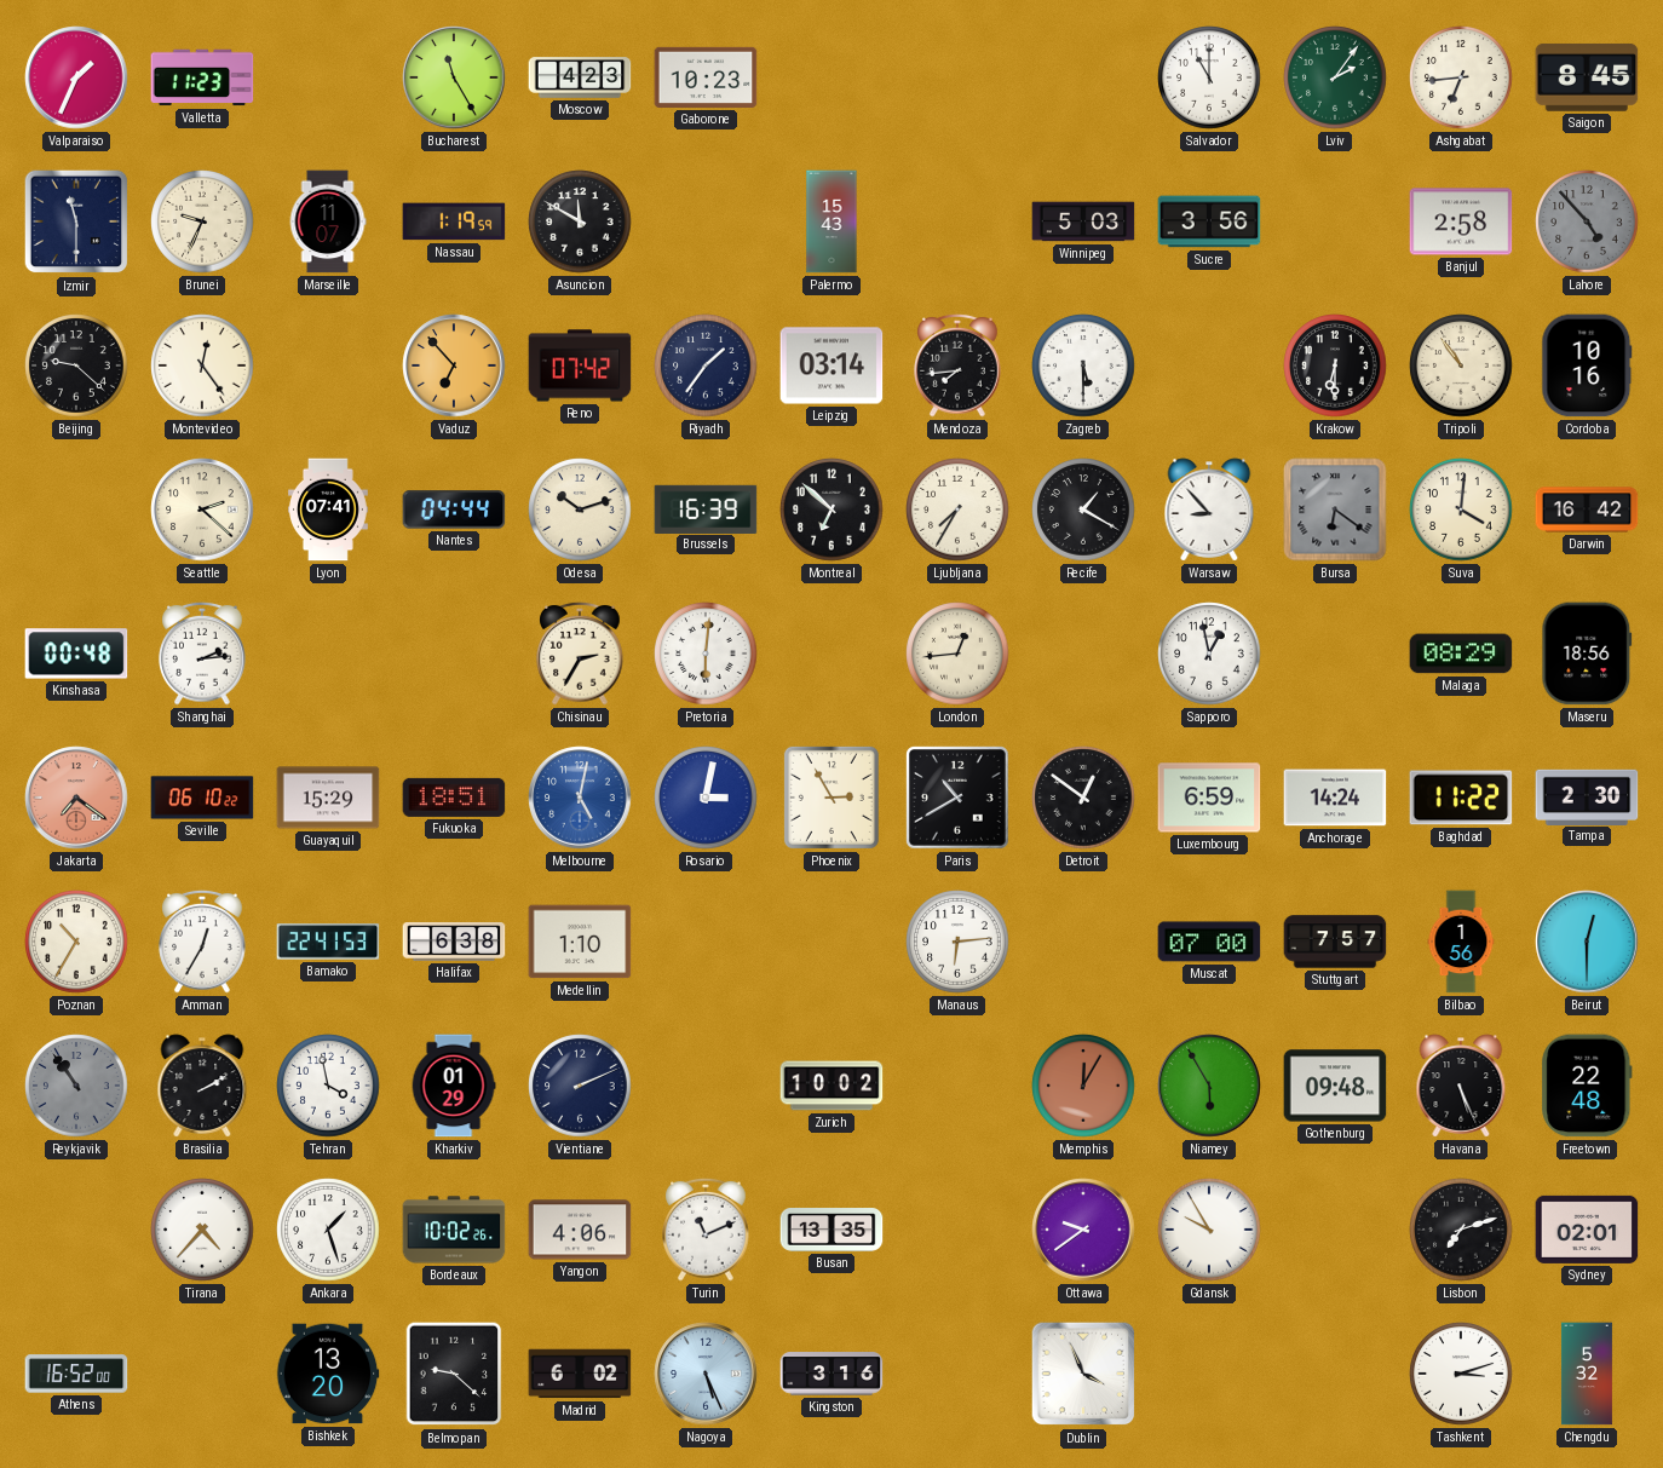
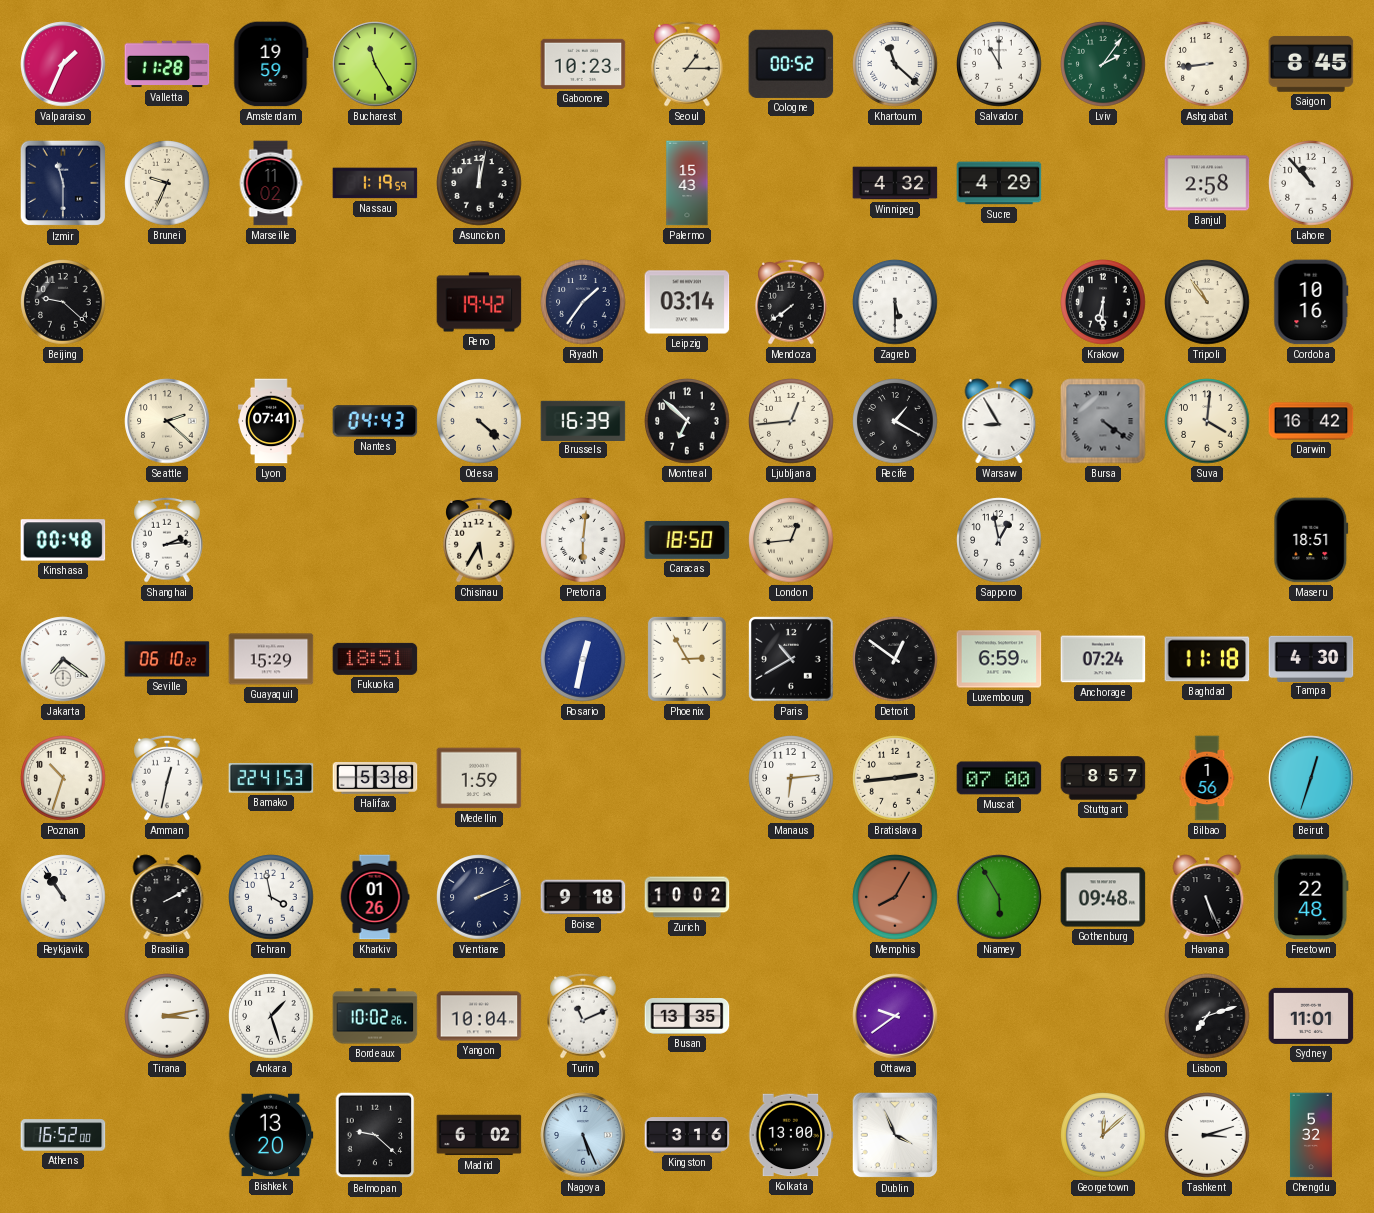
Valletta: 11:23 -> 11:28 (167, 64)
Amsterdam: none -> 19:59 (271, 64)
Moscow: 4:23 -> none (580, 77)
Seoul: none -> 1:15 (687, 64)
Cologne: none -> 00:52 (791, 64)
Khartoum: none -> 11:22 (895, 64)
Ashgabat: 6:44 -> 8:44 (1207, 64)
Marseille: 11:07 -> 11:02 (271, 183)
Asuncion: 11:50 -> 12:02 (479, 183)
Winnipeg: 5:03 -> 4:32 (895, 183)
Sucre: 3:56 -> 4:29 (999, 183)
Lahore: 4:53 -> 10:53 (1311, 183)
Lahore dial: grey -> white (1311, 183)
Montevideo: 12:24 -> none (202, 365)
Vaduz: 6:53 -> none (454, 365)
Reno: 07:42 -> 19:42 (479, 302)
Mendoza: 7:44 -> 7:39 (791, 302)
Nantes: 04:44 -> 04:43 (375, 421)
Odesa: 10:12 -> 4:22 (479, 421)
Ljubljana: 7:35 -> 12:44 (791, 421)
Warsaw: 8:53 -> 8:55 (999, 421)
Bursa: 6:21 -> 4:21 (1103, 421)
Chisinau: 2:35 -> 5:35 (479, 540)
Caracas: none -> 18:50 (687, 540)
Malaga: 08:29 -> none (1461, 654)
Maseru: 18:56 -> 18:51 (1311, 540)
Jakarta dial: salmon -> white (63, 659)
Melbourne: 5:02 -> none (580, 798)
Rosario: 3:02 -> 12:32 (583, 659)
Anchorage: 14:24 -> 07:24 (1103, 659)
Baghdad: 11:22 -> 11:18 (1207, 659)
Tampa: 2:30 -> 4:30 (1311, 658)
Poznan: 10:35 -> 10:33 (63, 778)
Amman: 12:35 -> 12:32 (167, 778)
Halifax: 6:38 -> 5:38 (375, 778)
Medellin: 1:10 -> 1:59 (479, 778)
Bratislava: none -> 2:44 (895, 778)
Stuttgart: 7:57 -> 8:57 (1103, 778)
Beirut: 12:30 -> 12:33 (1311, 778)
Reykjavik dial: grey -> white (63, 897)
Kharkiv: 01:29 -> 01:26 (375, 897)
Boise: none -> 9:18 (583, 897)
Memphis: 12:05 -> 8:05 (895, 897)
Tirana: 4:37 -> 3:13 (167, 1016)
Yangon: 4:06 -> 10:04 (479, 1016)
Gdansk: 9:55 -> none (1209, 1230)
Sydney: 02:01 -> 11:01 (1311, 1016)
Kolkata: none -> 13:00 (791, 1135)
Georgetown: none -> 12:08 (1103, 1135)
